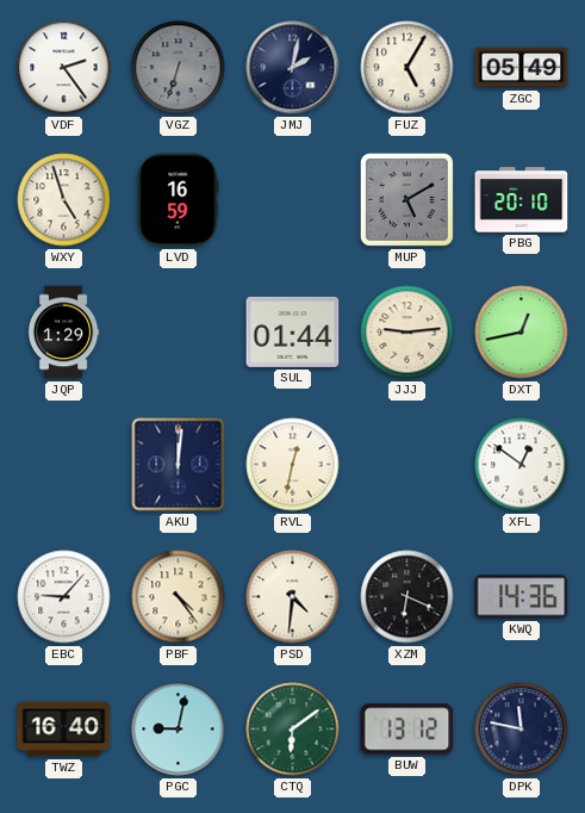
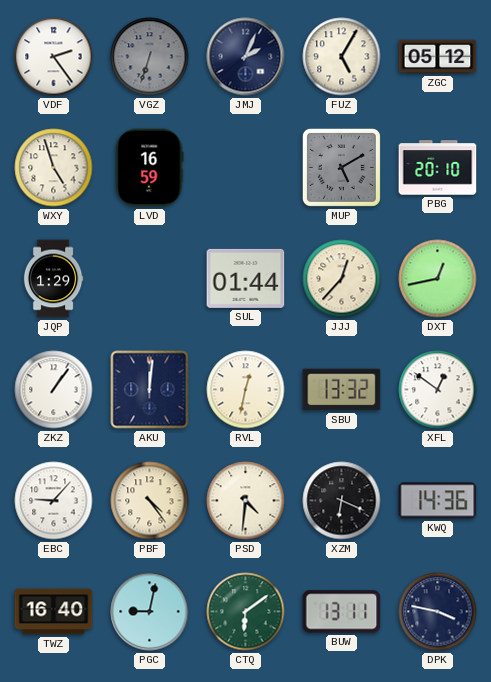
JMJ: 2:02 -> 2:04 (246, 57)
ZGC: 05:49 -> 05:12 (438, 57)
JJJ: 9:14 -> 12:37 (342, 279)
ZKZ: none -> 1:06 (54, 390)
SBU: none -> 13:32 (342, 390)
BUW: 13:12 -> 13:11 (342, 612)
DPK: 11:47 -> 3:47 (438, 612)
